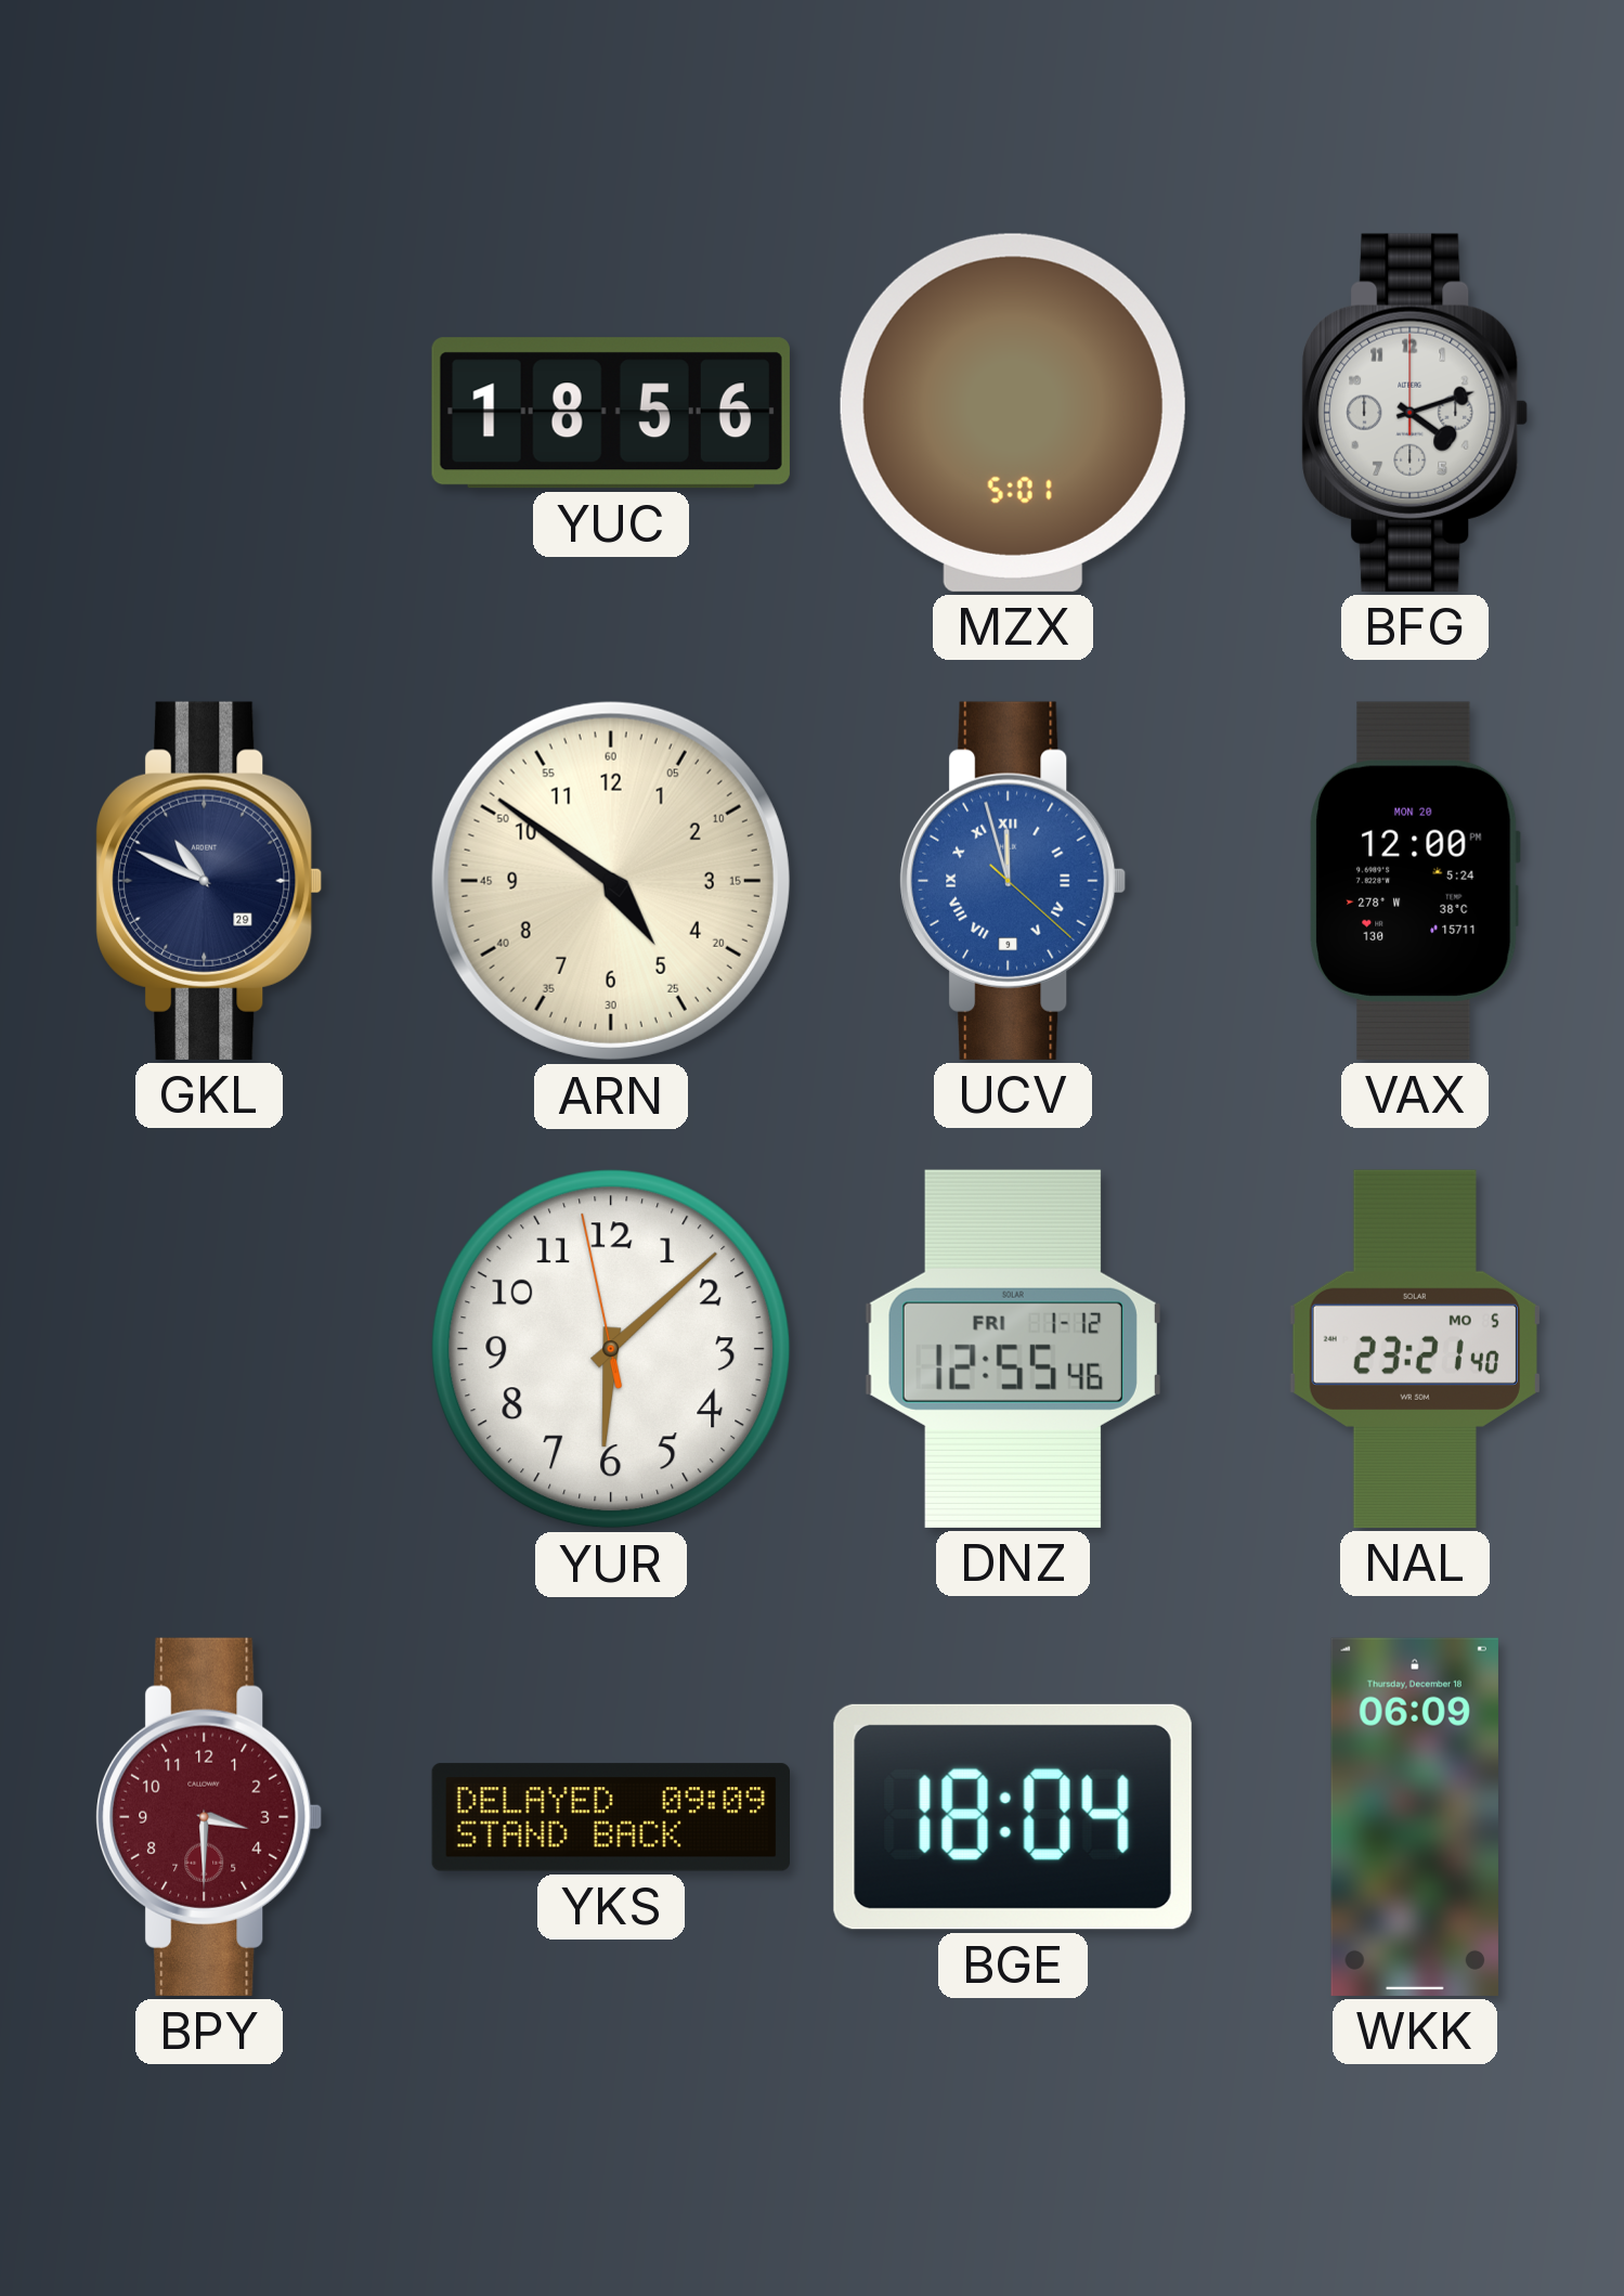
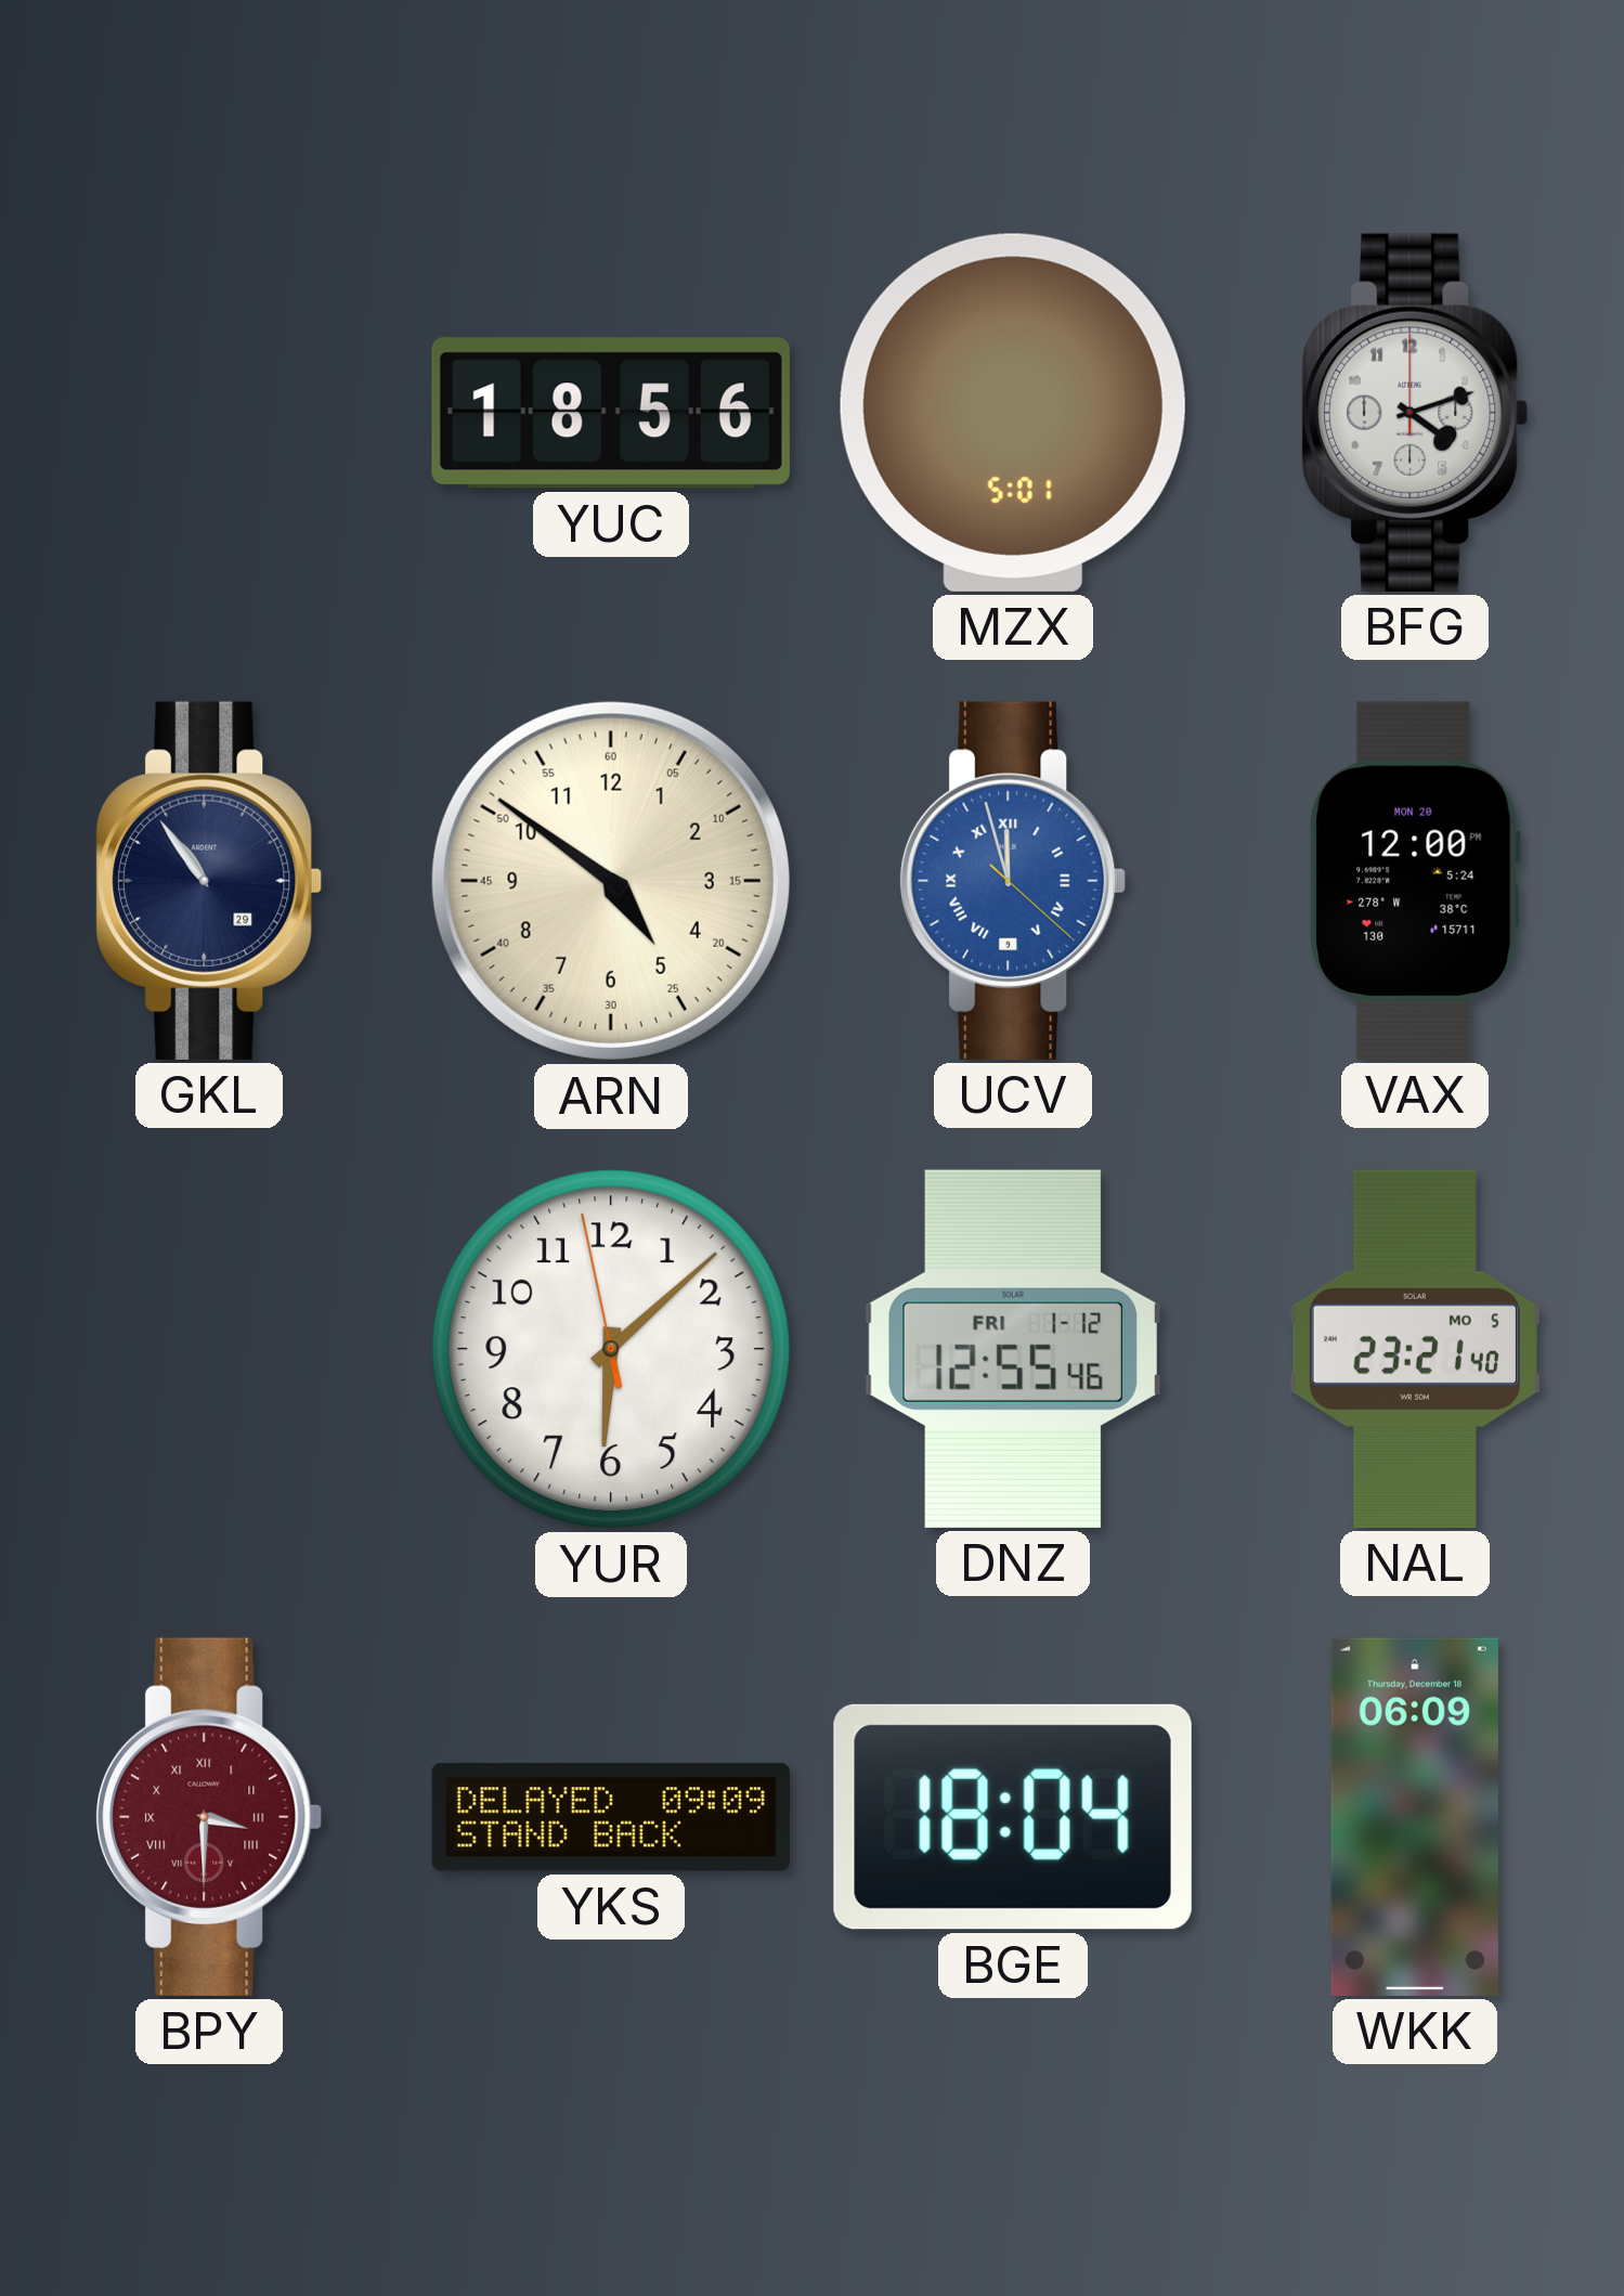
GKL: 10:49 -> 10:54 (209, 881)
BPY numerals: Arabic -> Roman (209, 1817)
